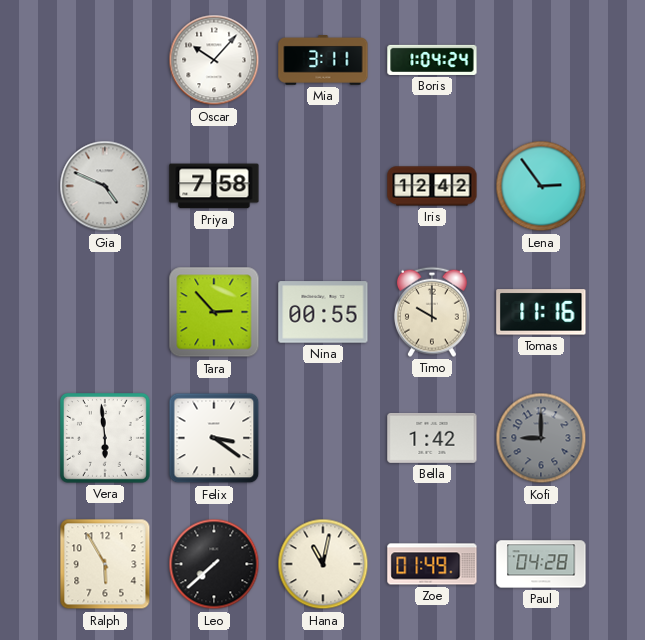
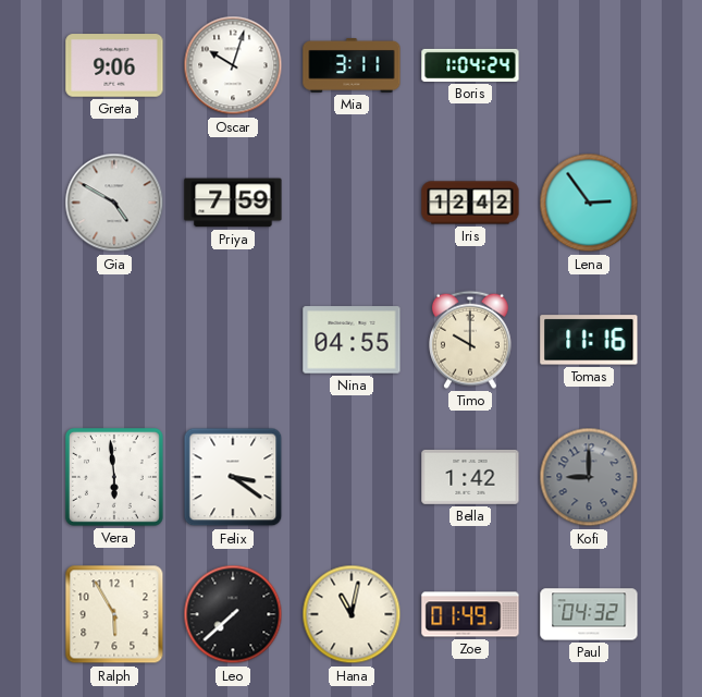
Greta: none -> 9:06 (114, 65)
Oscar: 10:07 -> 10:03 (233, 65)
Gia: 4:49 -> 4:50 (114, 203)
Priya: 7:58 -> 7:59 (233, 203)
Tara: 2:53 -> none (214, 312)
Nina: 00:55 -> 04:55 (352, 340)
Paul: 04:28 -> 04:32 (589, 614)
